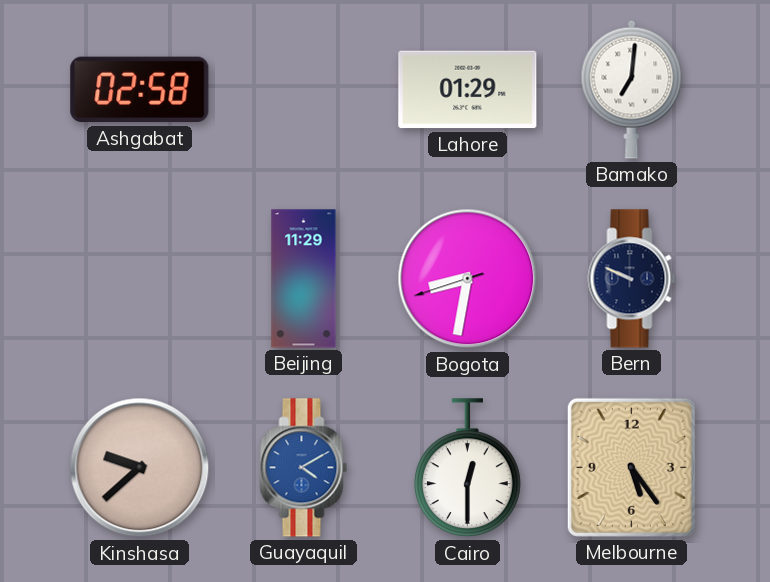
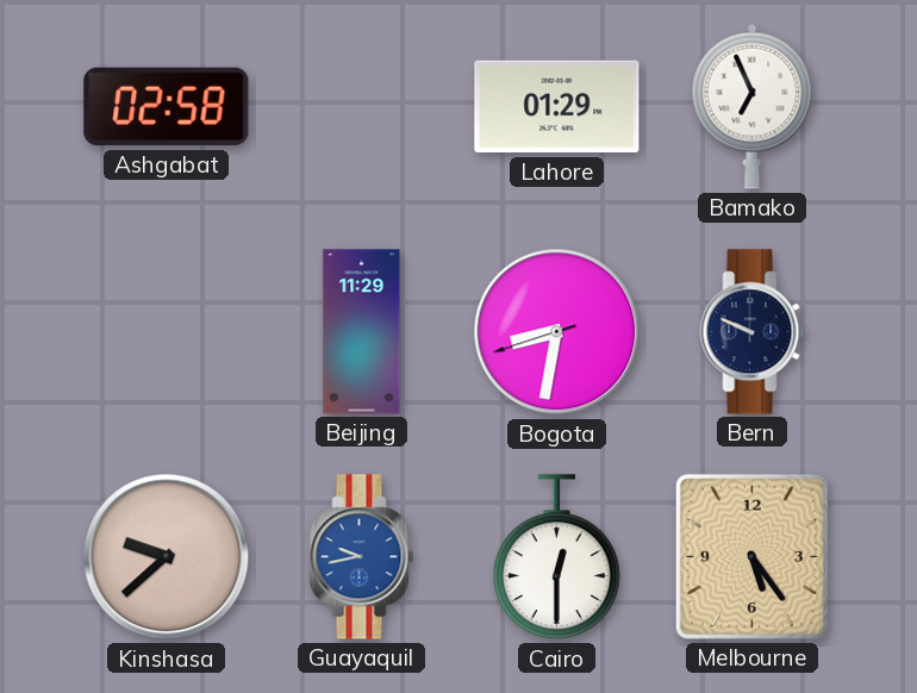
Bamako: 7:01 -> 6:56 (753, 106)
Guayaquil: 4:10 -> 9:43 (362, 557)
